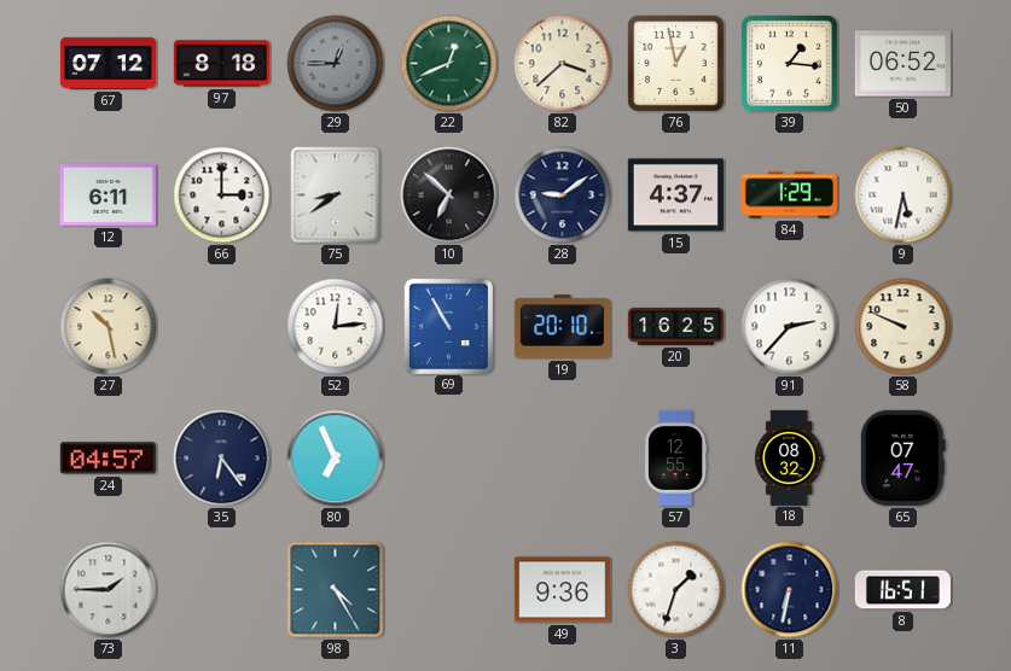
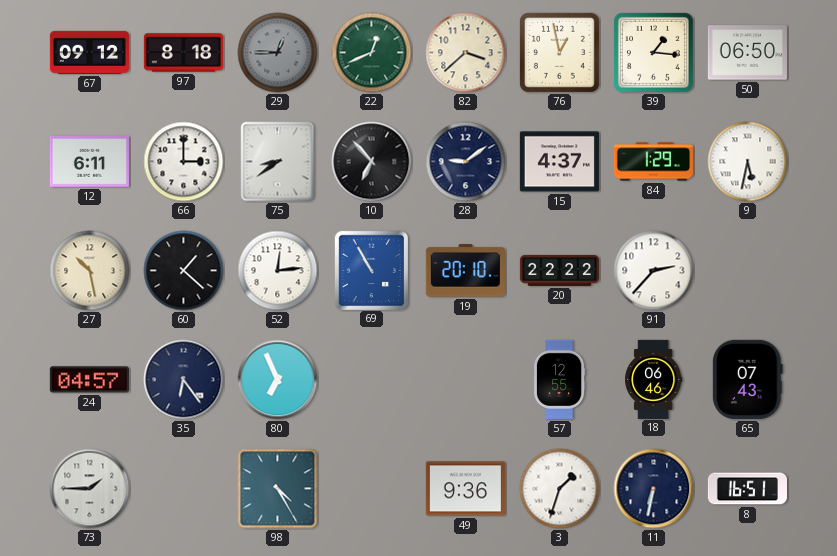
67: 07:12 -> 09:12 (89, 52)
50: 06:52 -> 06:50 (747, 53)
10: 6:52 -> 6:53 (372, 162)
60: none -> 1:22 (184, 271)
20: 16:25 -> 22:22 (559, 270)
58: 9:49 -> none (903, 327)
18: 08:32 -> 06:46 (654, 379)
65: 07:47 -> 07:43 (748, 379)
